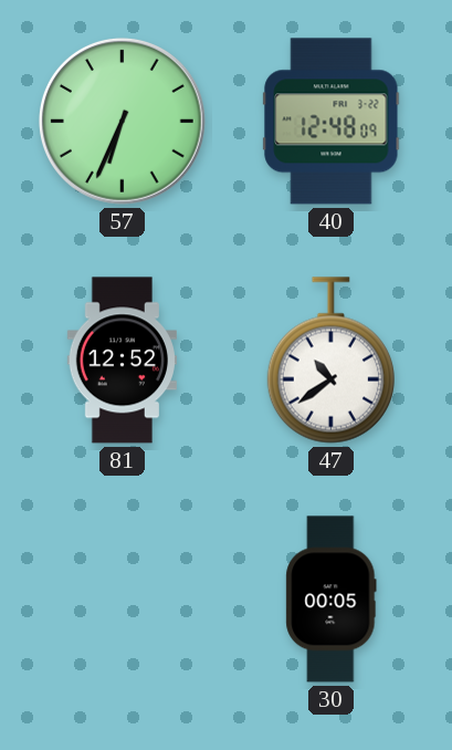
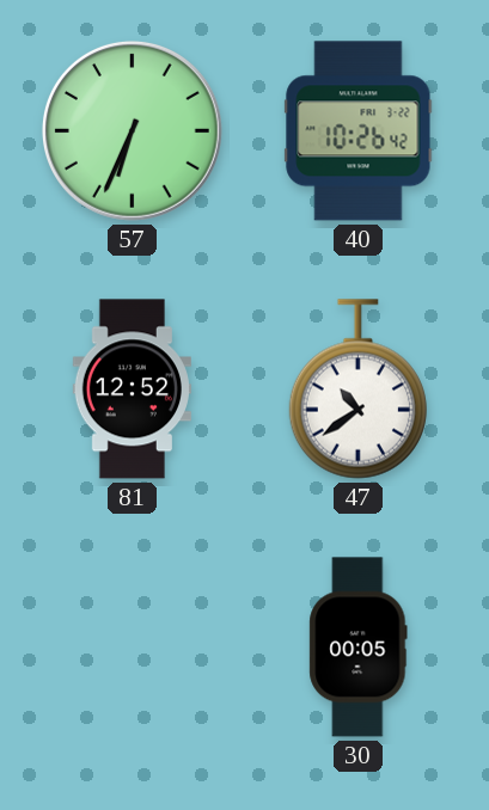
40: 12:48 -> 10:26 (359, 131)
